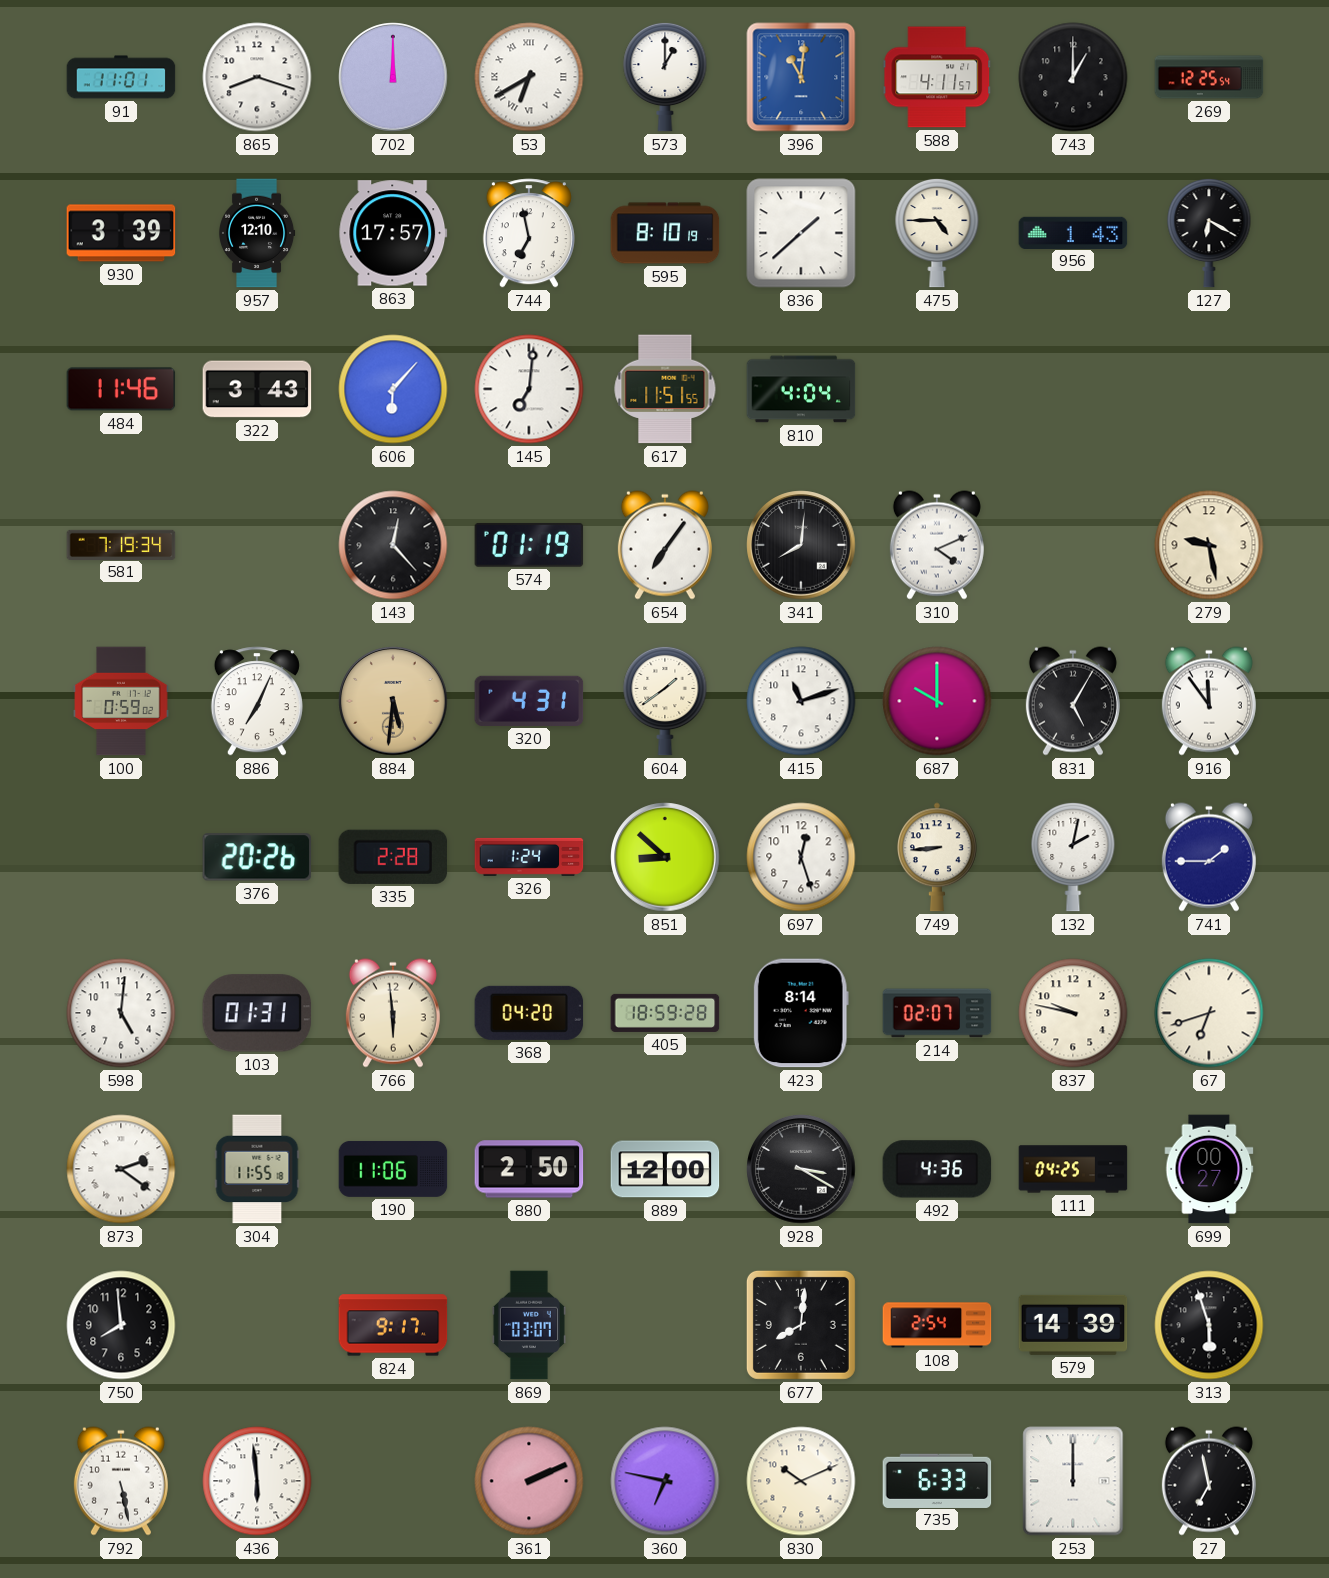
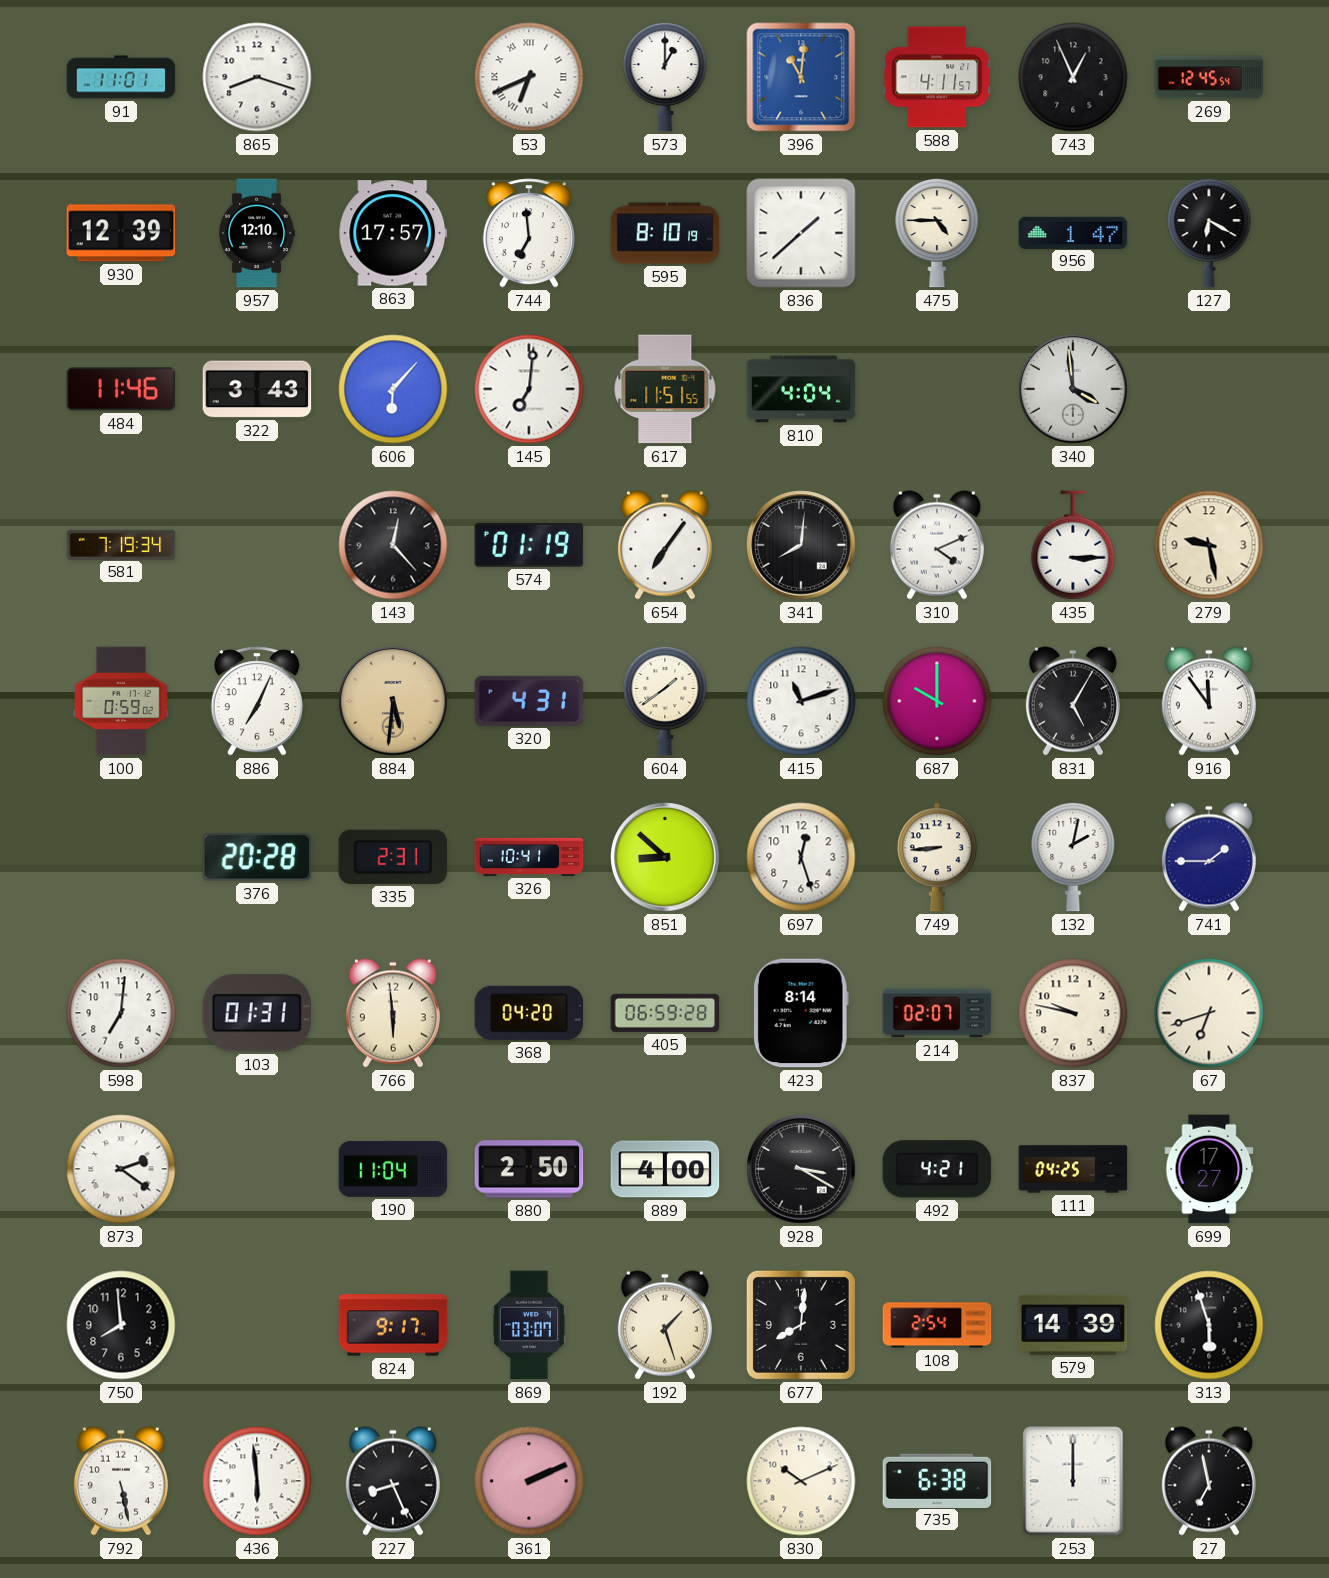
702: 12:00 -> none (393, 77)
53: 6:40 -> 6:41 (529, 77)
743: 1:00 -> 12:56 (1073, 77)
269: 12:25 -> 12:45 (1209, 77)
930: 3:39 -> 12:39 (121, 233)
744: 6:58 -> 6:59 (529, 233)
956: 1:43 -> 1:47 (1073, 232)
340: none -> 3:59 (1073, 389)
435: none -> 3:15 (1073, 545)
376: 20:26 -> 20:28 (257, 857)
335: 2:28 -> 2:31 (393, 857)
326: 1:24 -> 10:41 (529, 857)
598: 5:01 -> 7:01 (121, 1013)
405: 18:59 -> 06:59 (665, 1013)
304: 11:55 -> none (257, 1169)
190: 11:06 -> 11:04 (393, 1169)
889: 12:00 -> 4:00 (665, 1169)
492: 4:36 -> 4:21 (937, 1169)
699: 00:27 -> 17:27 (1209, 1169)
192: none -> 1:27 (665, 1325)
227: none -> 8:26 (393, 1481)
360: 6:47 -> none (665, 1481)
735: 6:33 -> 6:38 (937, 1480)
